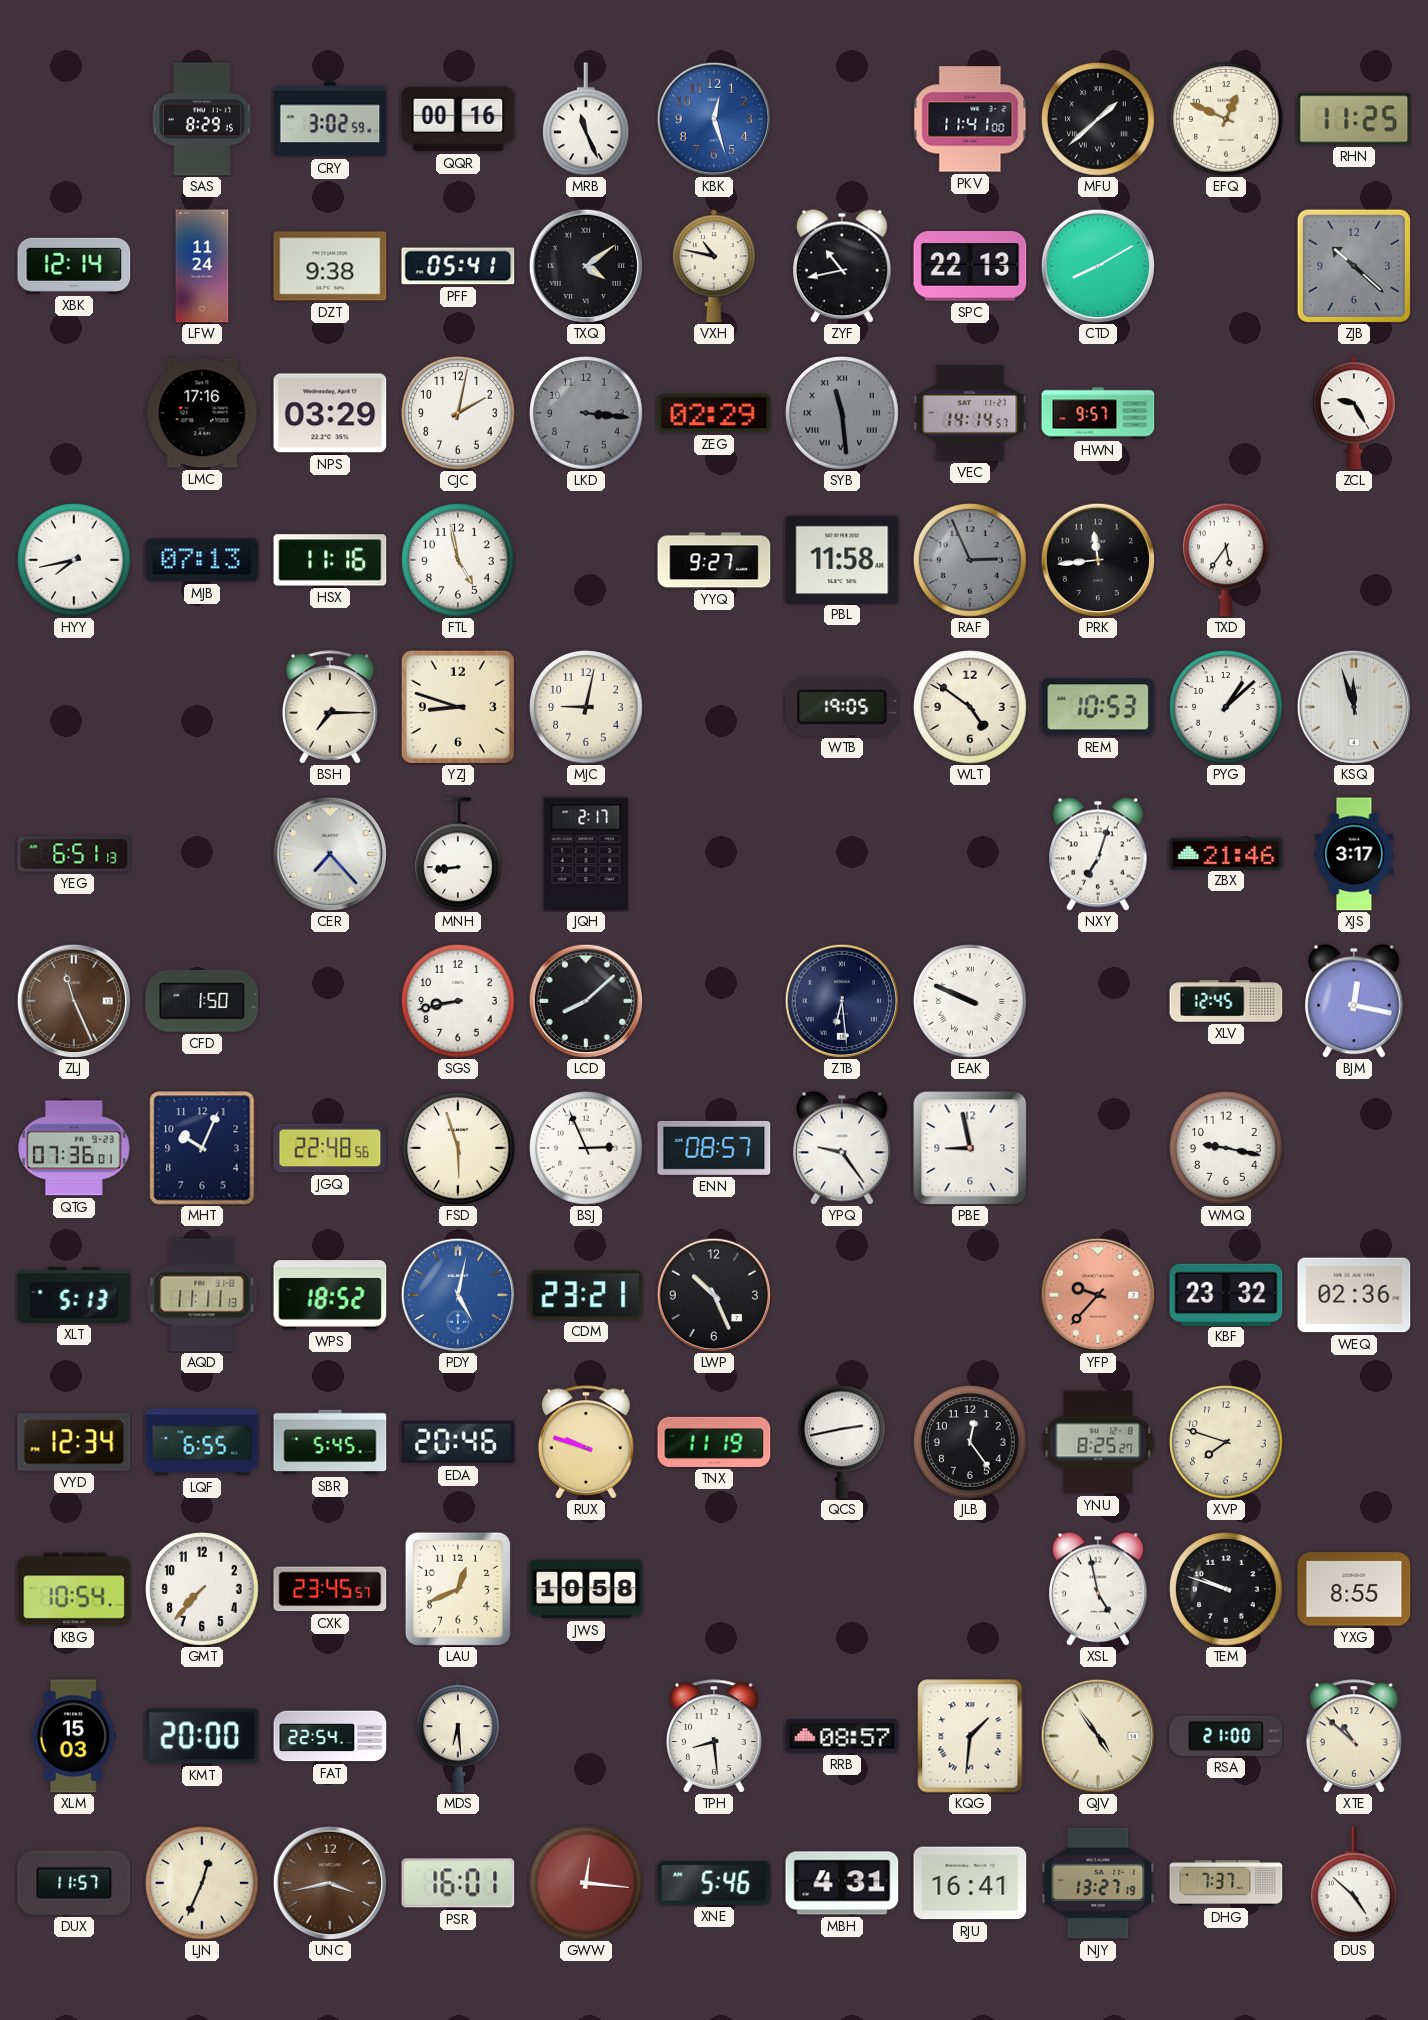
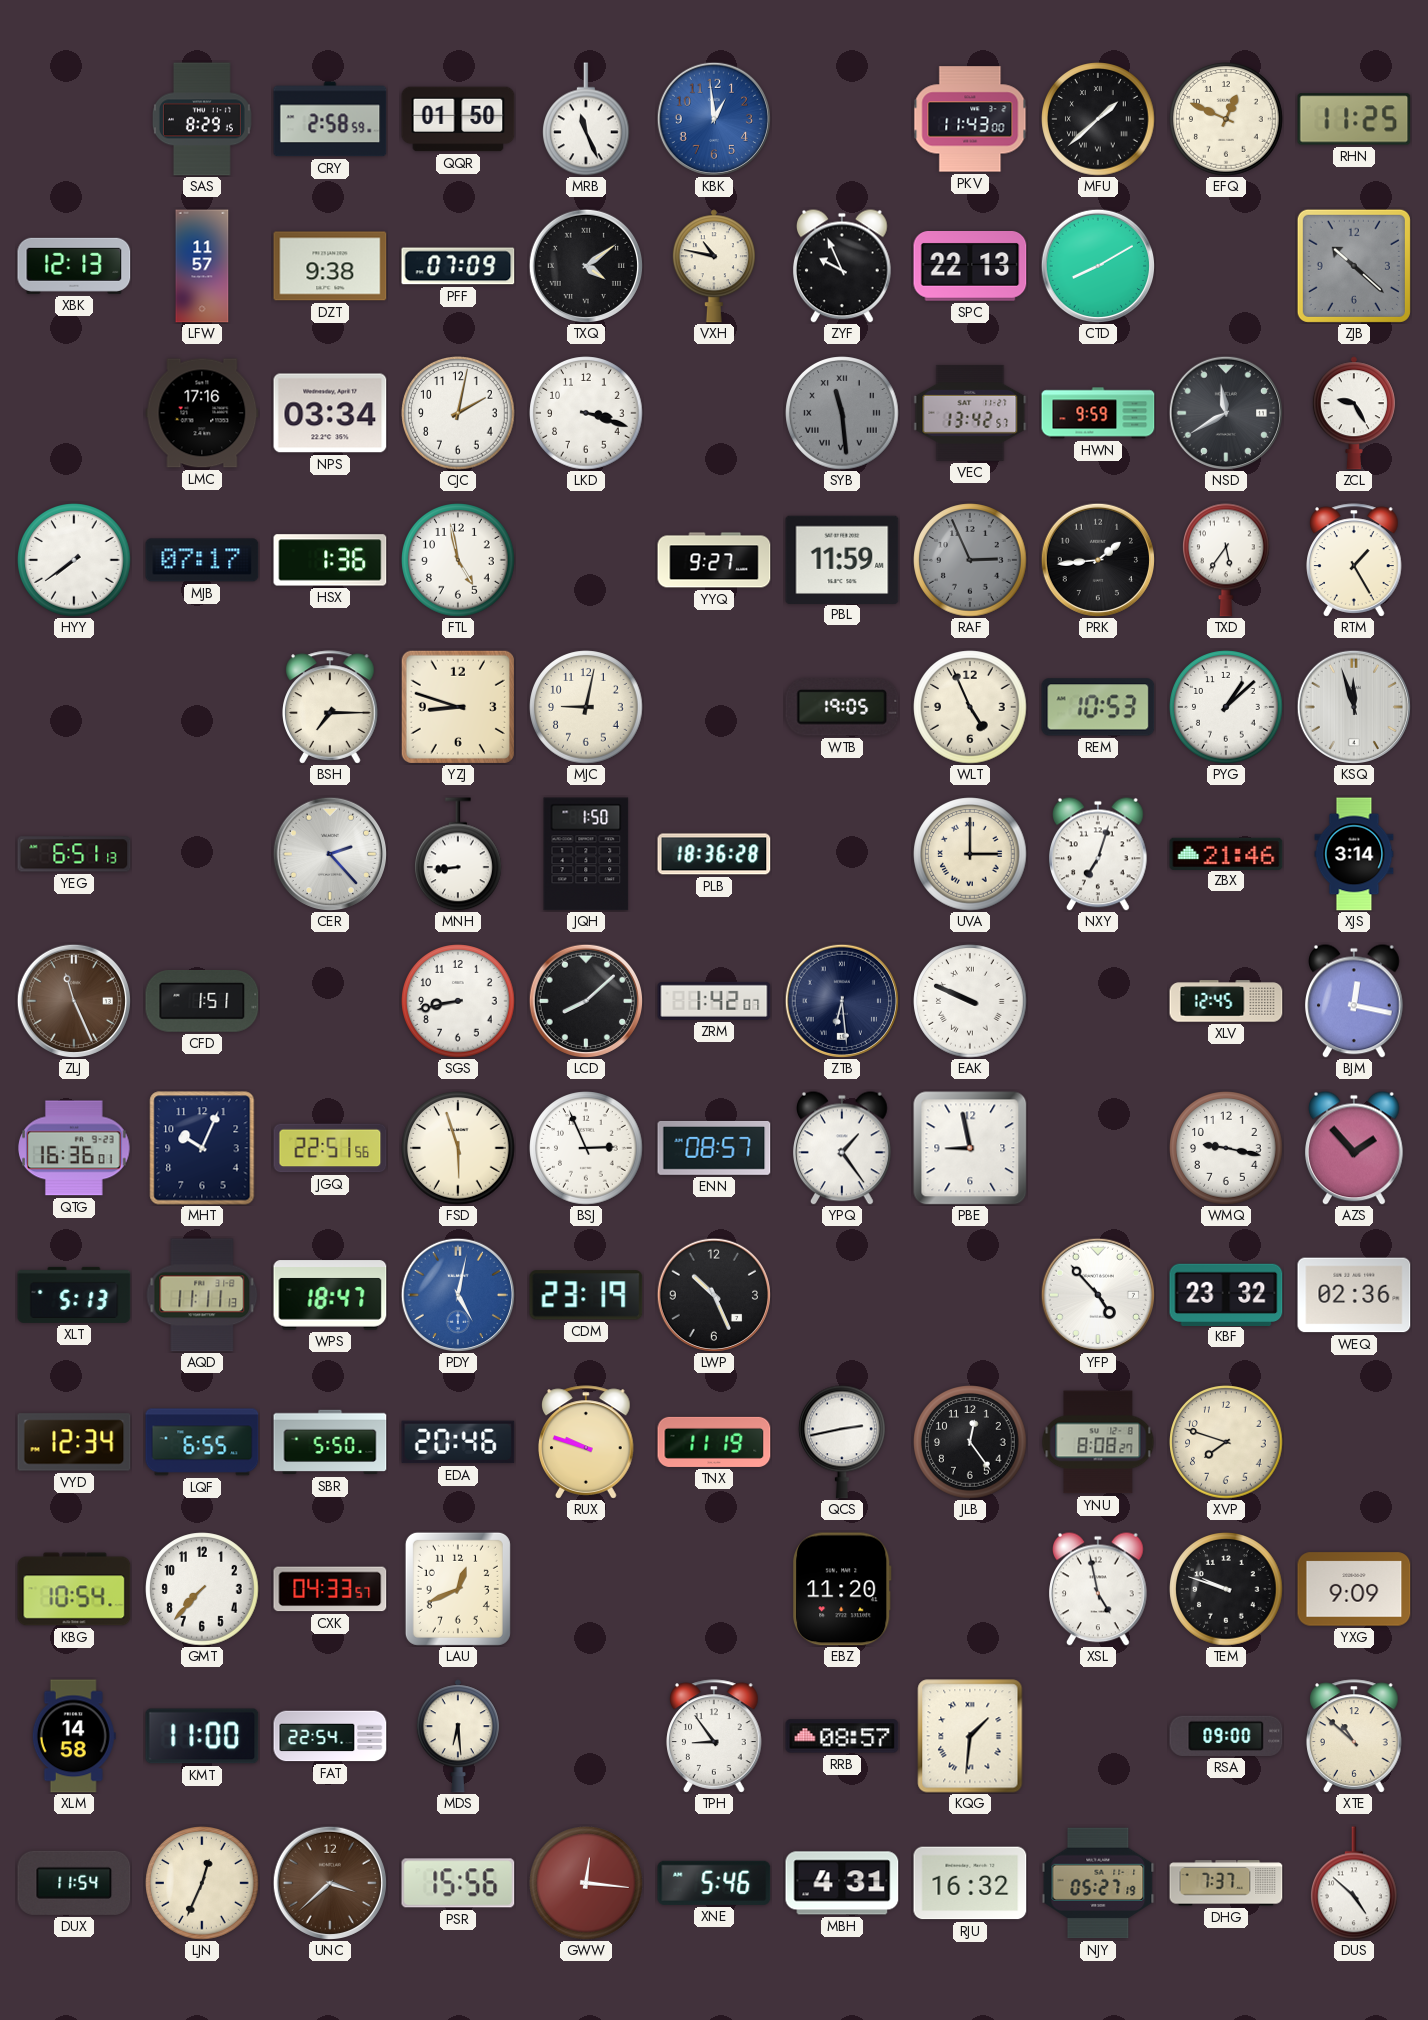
CRY: 3:02 -> 2:58 (330, 119)
QQR: 00:16 -> 01:50 (458, 119)
KBK: 12:27 -> 12:59 (713, 118)
PKV: 11:41 -> 11:43 (970, 119)
XBK: 12:14 -> 12:13 (74, 266)
LFW: 11:24 -> 11:57 (202, 266)
PFF: 05:41 -> 07:09 (458, 266)
ZYF: 10:43 -> 9:56 (843, 266)
NPS: 03:29 -> 03:34 (330, 413)
LKD: 3:16 -> 3:18 (586, 413)
LKD dial: grey -> white (586, 413)
ZEG: 02:29 -> none (714, 413)
VEC: 14:14 -> 13:42 (970, 413)
HWN: 9:57 -> 9:59 (1098, 413)
NSD: none -> 11:40 (1225, 412)
HYY: 7:43 -> 7:39 (74, 560)
MJB: 07:13 -> 07:17 (202, 560)
HSX: 11:16 -> 1:36 (330, 560)
PBL: 11:58 -> 11:59 (842, 559)
PRK: 11:44 -> 1:44 (1097, 559)
RTM: none -> 1:25 (1354, 560)
WLT: 4:51 -> 4:56 (970, 707)
CER: 7:23 -> 2:23 (329, 853)
JQH: 2:17 -> 1:50 (586, 854)
PLB: none -> 18:36 (714, 854)
UVA: none -> 3:00 (970, 854)
XJS: 3:17 -> 3:14 (1354, 854)
CFD: 1:50 -> 1:51 (202, 1001)
ZRM: none -> 1:42 (714, 1001)
QTG: 07:36 -> 16:36 (75, 1148)
JGQ: 22:48 -> 22:51 (330, 1148)
YPQ: 9:24 -> 1:24 (843, 1148)
AZS: none -> 1:53 (1355, 1148)
WPS: 18:52 -> 18:47 (330, 1295)
CDM: 23:21 -> 23:19 (586, 1295)
YFP: 9:37 -> 4:53 (1097, 1294)
YFP dial: salmon -> white (1097, 1294)
SBR: 5:45 -> 5:50 (330, 1442)
YNU: 8:25 -> 8:08 (1098, 1442)
CXK: 23:45 -> 04:33 (330, 1589)
JWS: 10:58 -> none (586, 1589)
EBZ: none -> 11:20 (843, 1589)
YXG: 8:55 -> 9:09 (1354, 1589)
XLM: 15:03 -> 14:58 (74, 1736)
KMT: 20:00 -> 11:00 (202, 1736)
TPH: 8:29 -> 8:54 (714, 1736)
QJV: 4:54 -> none (1097, 1735)
RSA: 21:00 -> 09:00 (1226, 1736)
DUX: 11:57 -> 11:54 (74, 1883)
UNC: 3:43 -> 3:38 (329, 1882)
PSR: 16:01 -> 15:56 (458, 1883)
RJU: 16:41 -> 16:32 (970, 1883)
NJY: 13:27 -> 05:27 (1098, 1883)
